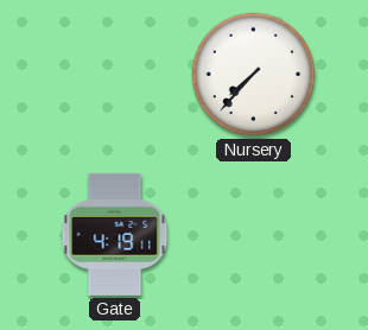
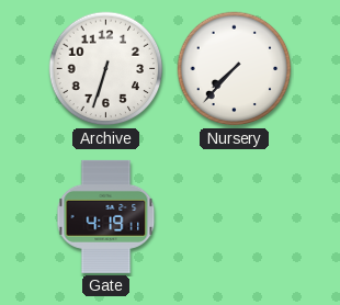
Archive: none -> 6:33 (106, 69)
